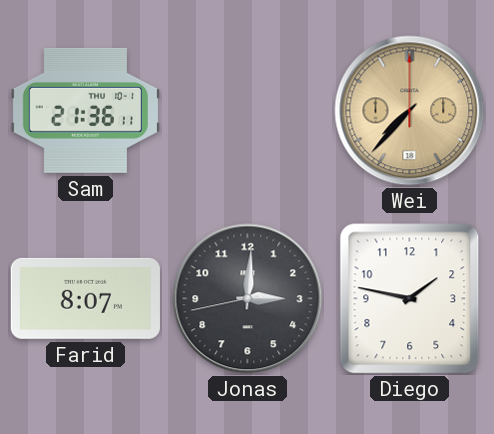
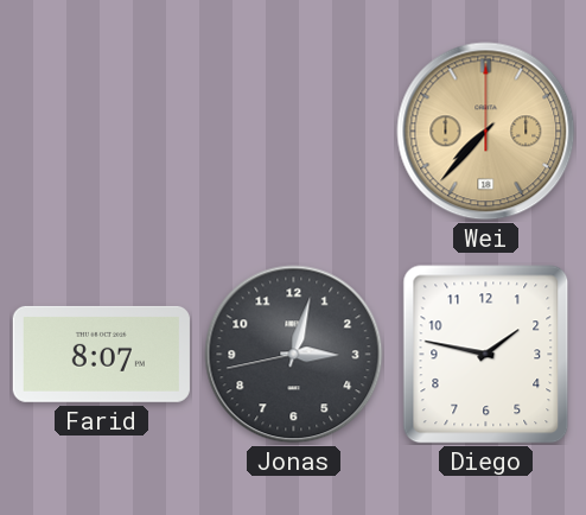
Sam: 21:36 -> none (85, 110)
Jonas: 3:00 -> 3:02 (294, 355)
